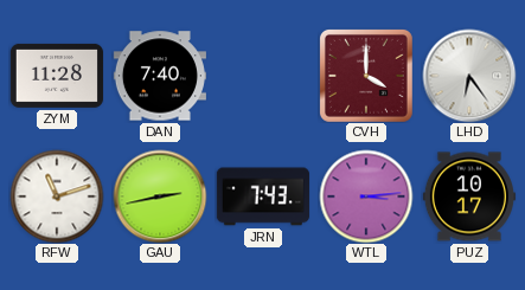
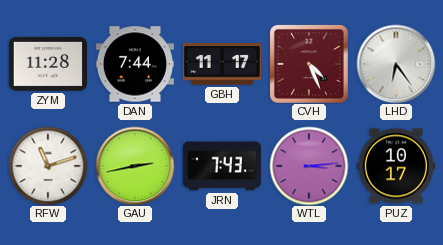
DAN: 7:40 -> 7:44 (135, 64)
GBH: none -> 11:17 (222, 64)
CVH: 4:00 -> 4:26 (309, 64)
